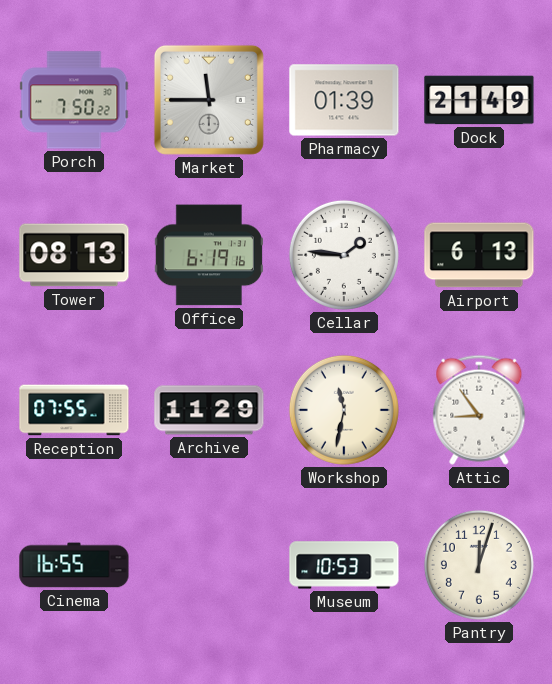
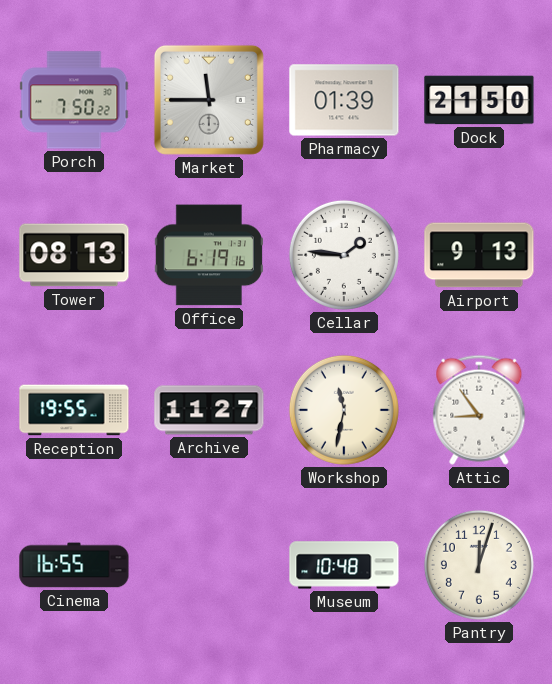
Dock: 21:49 -> 21:50 (479, 100)
Airport: 6:13 -> 9:13 (479, 255)
Reception: 07:55 -> 19:55 (74, 410)
Archive: 11:29 -> 11:27 (209, 410)
Museum: 10:53 -> 10:48 (344, 565)
